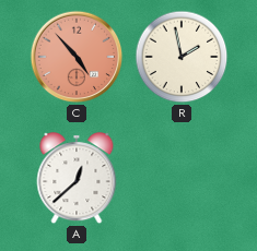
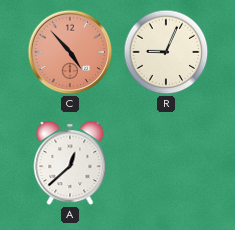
R: 1:58 -> 9:04 (166, 52)
